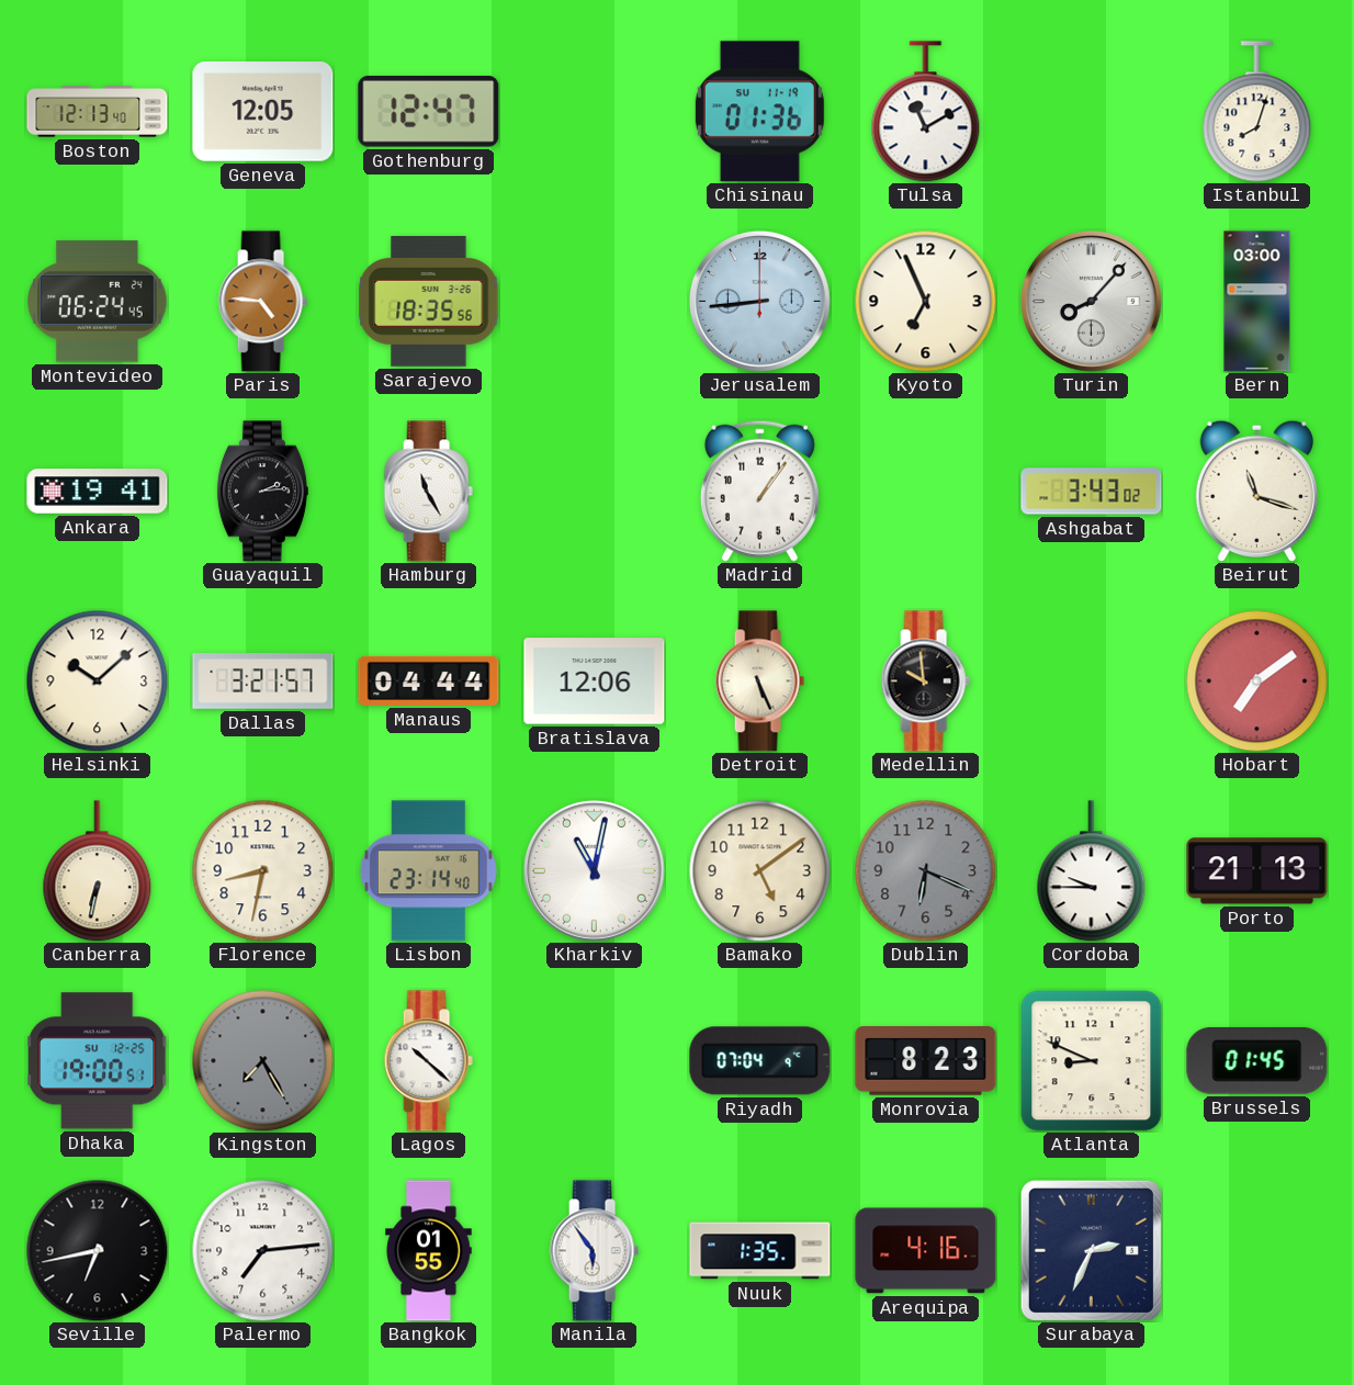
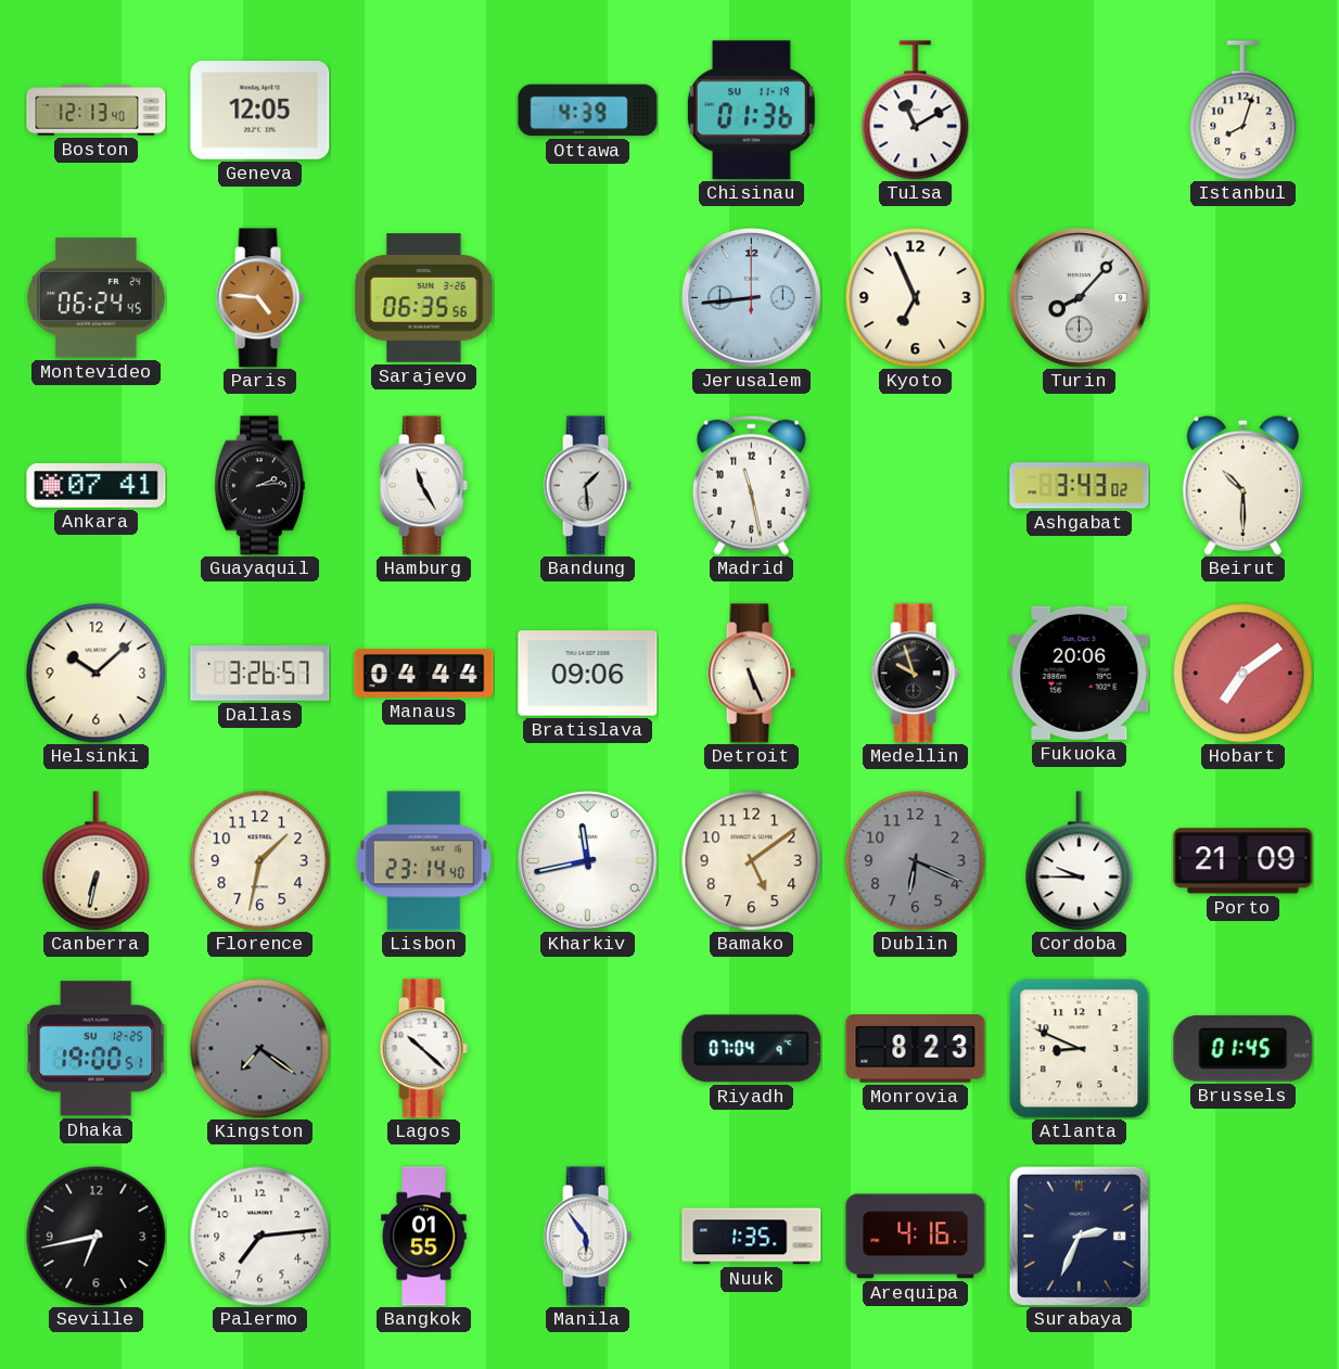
Gothenburg: 12:47 -> none (429, 112)
Ottawa: none -> 4:39 (588, 111)
Sarajevo: 18:35 -> 06:35 (424, 298)
Bern: 03:00 -> none (1257, 302)
Ankara: 19:41 -> 07:41 (97, 486)
Bandung: none -> 1:29 (587, 486)
Madrid: 1:06 -> 11:28 (751, 485)
Beirut: 11:18 -> 10:30 (1242, 485)
Dallas: 3:21 -> 3:26 (260, 674)
Bratislava: 12:06 -> 09:06 (588, 674)
Medellin: 9:59 -> 9:57 (915, 674)
Fukuoka: none -> 20:06 (1080, 673)
Florence: 8:32 -> 1:32 (259, 860)
Kharkiv: 11:02 -> 11:43 (587, 860)
Porto: 21:13 -> 21:09 (1244, 861)
Kingston: 7:25 -> 7:21 (259, 1048)
